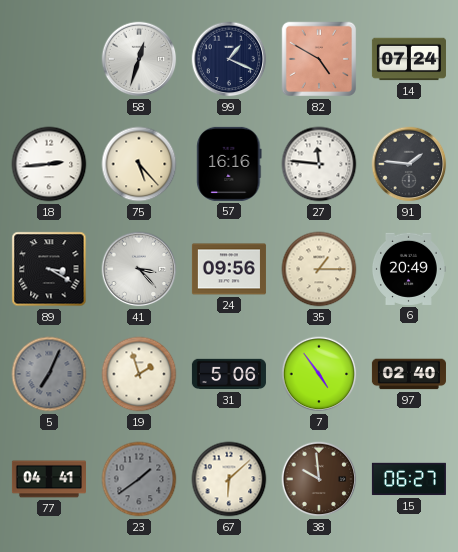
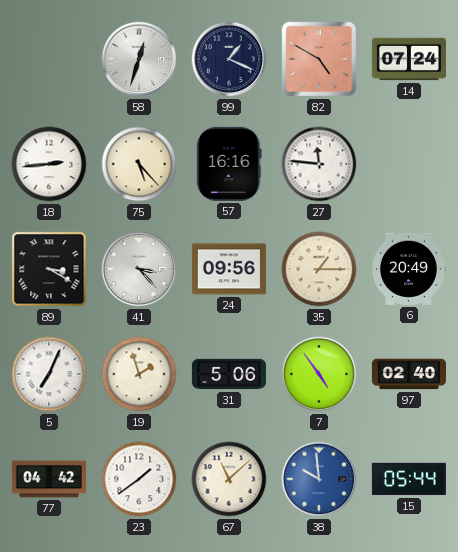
91: 1:46 -> none (409, 164)
5 dial: grey -> white (49, 374)
77: 04:41 -> 04:42 (49, 479)
23 dial: grey -> white (139, 479)
67: 6:08 -> 11:08 (229, 479)
38 dial: brown -> blue (319, 479)
15: 06:27 -> 05:44 (409, 479)
